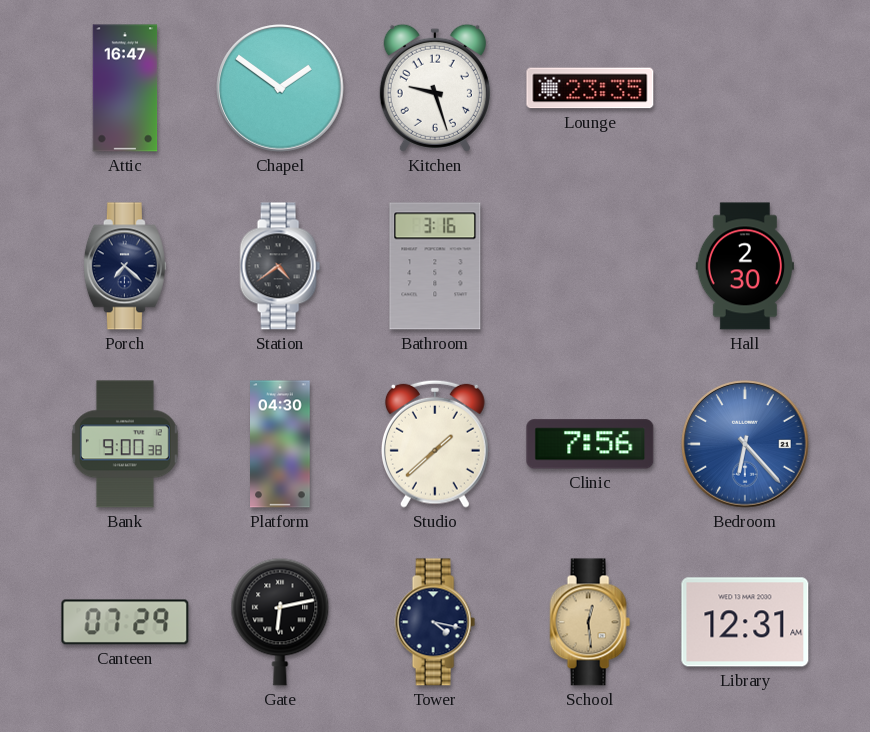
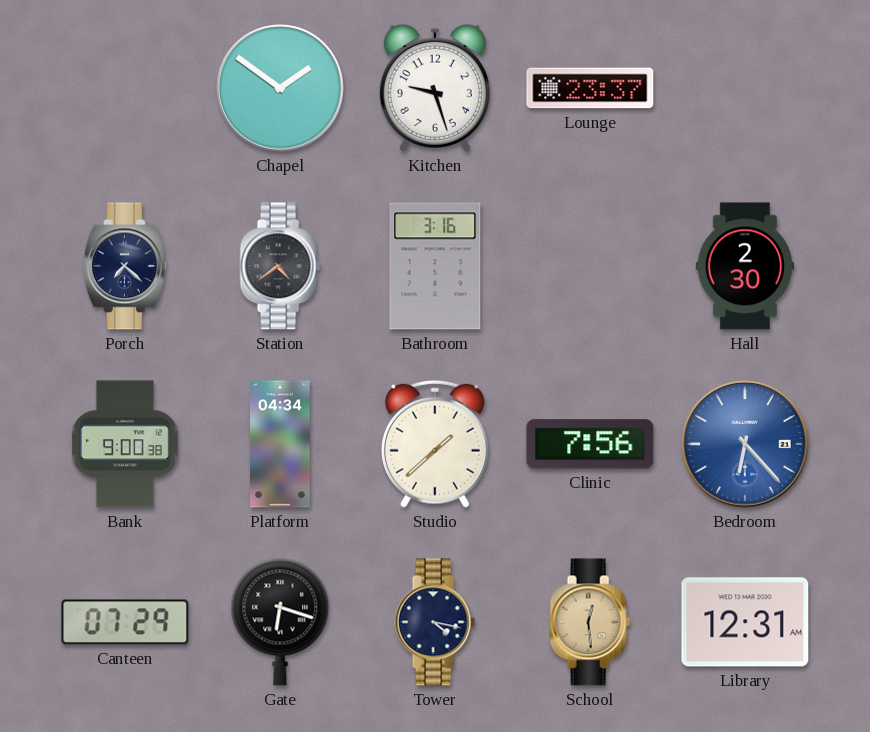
Attic: 16:47 -> none (125, 88)
Lounge: 23:35 -> 23:37 (590, 88)
Platform: 04:30 -> 04:34 (280, 444)
Gate: 6:13 -> 6:18 (280, 622)
